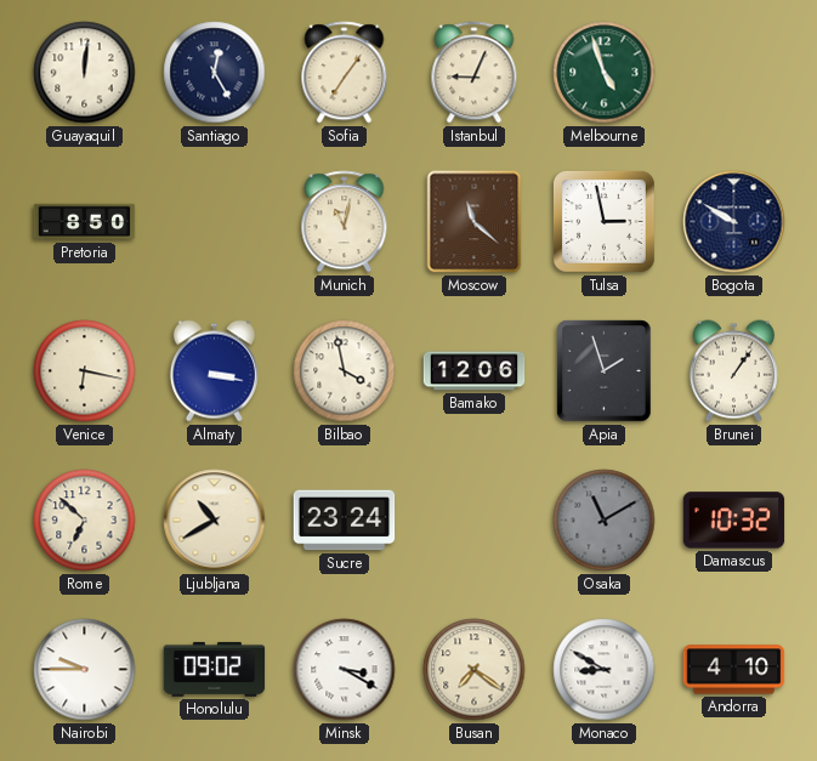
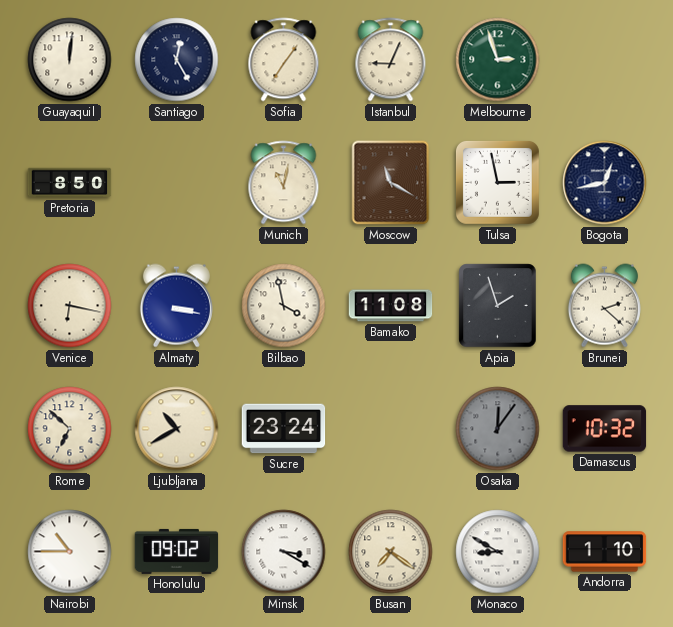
Melbourne: 4:57 -> 2:57 (498, 60)
Moscow: 11:22 -> 11:20 (391, 183)
Bogota: 9:50 -> 12:43 (605, 183)
Bamako: 12:06 -> 11:08 (391, 306)
Brunei: 1:06 -> 2:22 (604, 306)
Osaka: 11:10 -> 12:06 (498, 429)
Nairobi: 9:45 -> 10:45 (70, 552)
Andorra: 4:10 -> 1:10 (605, 552)
